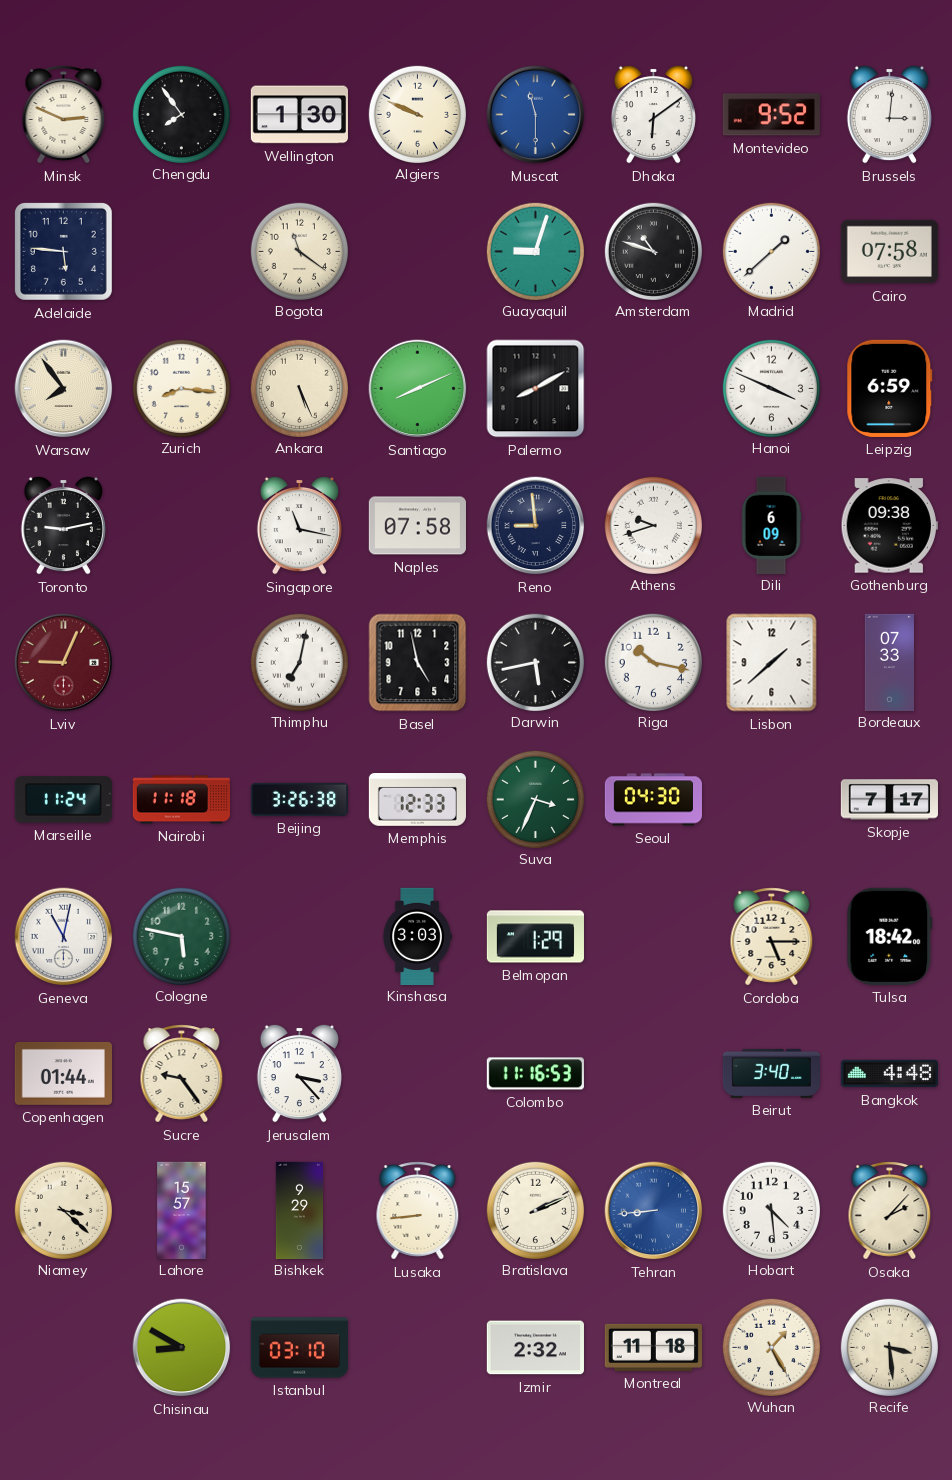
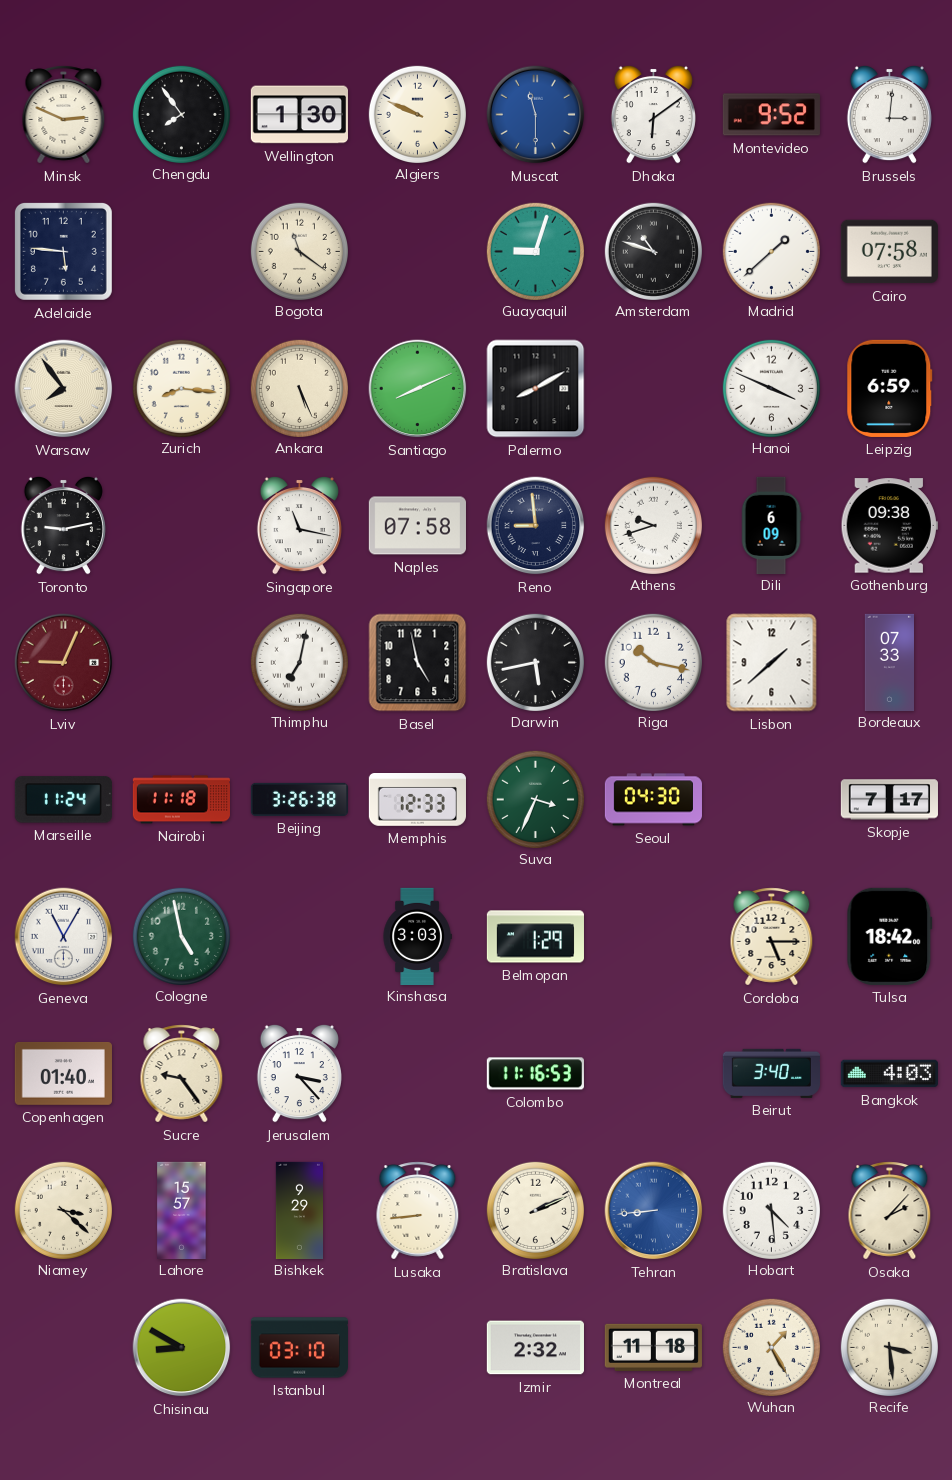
Geneva: 11:02 -> 11:05 (64, 937)
Cologne: 5:47 -> 4:58 (181, 936)
Copenhagen: 01:44 -> 01:40 (63, 1073)
Bangkok: 4:48 -> 4:03 (889, 1074)
